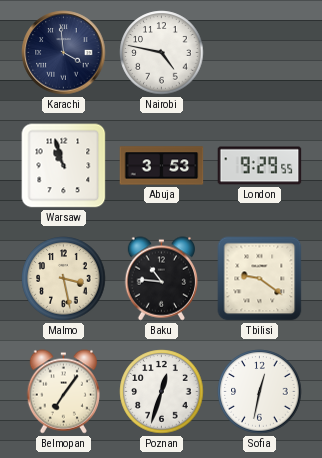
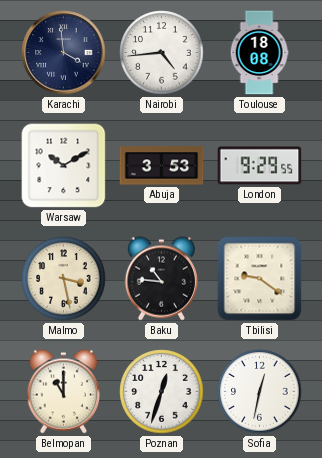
Nairobi: 4:47 -> 4:44 (162, 53)
Toulouse: none -> 18:08 (259, 53)
Warsaw: 10:57 -> 10:10 (64, 166)
Belmopan: 7:06 -> 11:00 (63, 392)
